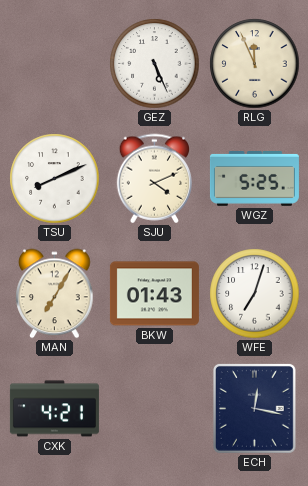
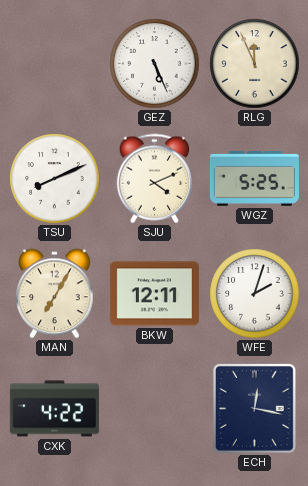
BKW: 01:43 -> 12:11 (154, 294)
WFE: 7:03 -> 2:03 (255, 294)
CXK: 4:21 -> 4:22 (54, 409)
